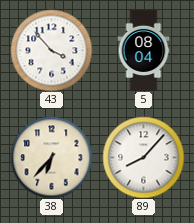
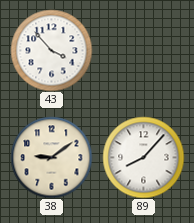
5: 08:04 -> none (144, 50)
38: 6:37 -> 9:09 (51, 157)
